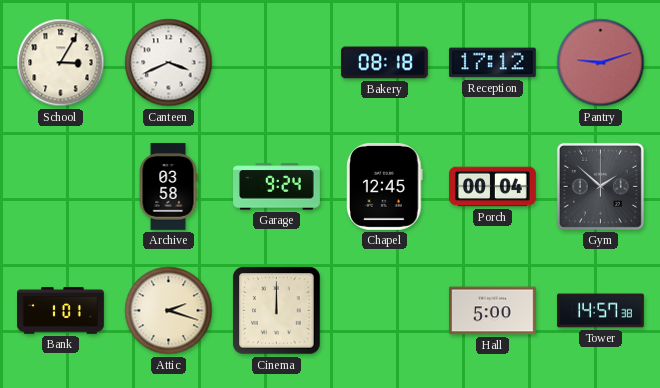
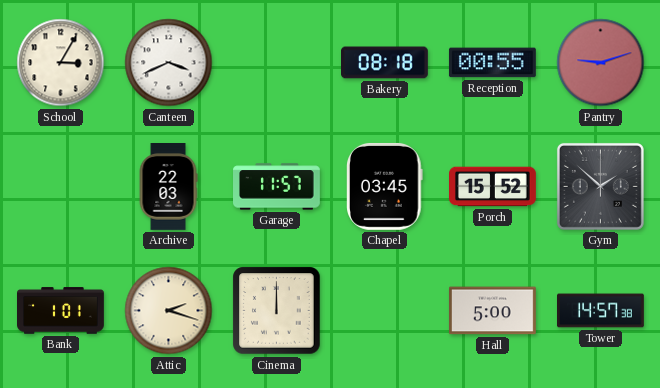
Reception: 17:12 -> 00:55 (492, 63)
Archive: 03:58 -> 22:03 (168, 187)
Garage: 9:24 -> 11:57 (277, 187)
Chapel: 12:45 -> 03:45 (385, 186)
Porch: 00:04 -> 15:52 (493, 187)
